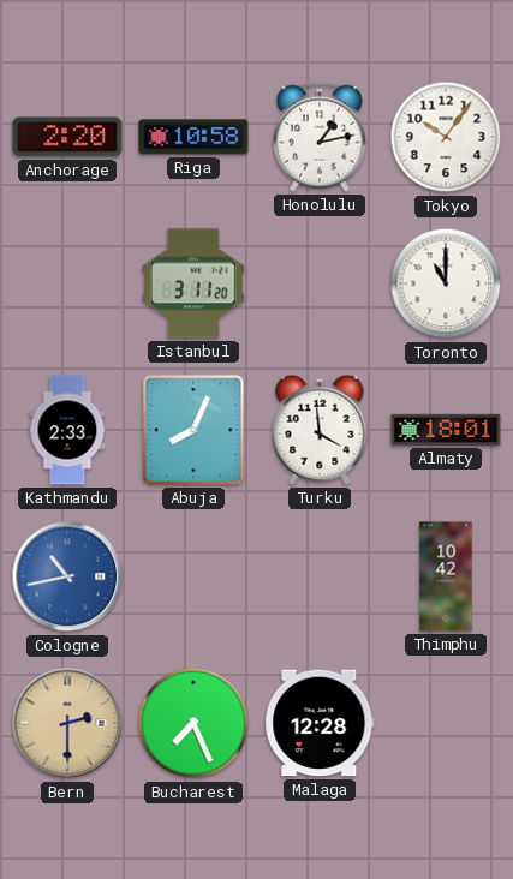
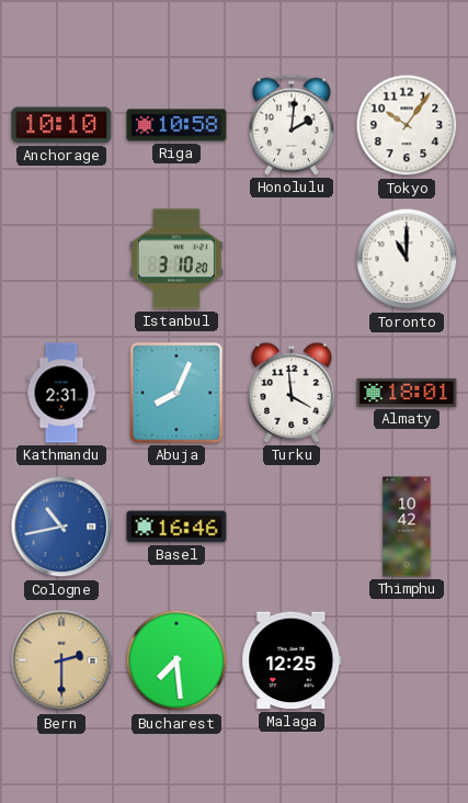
Anchorage: 2:20 -> 10:10 (61, 125)
Honolulu: 1:13 -> 2:01 (292, 125)
Istanbul: 3:11 -> 3:10 (176, 259)
Kathmandu: 2:33 -> 2:31 (61, 393)
Basel: none -> 16:46 (176, 527)
Bucharest: 7:26 -> 7:29 (176, 660)
Malaga: 12:28 -> 12:25 (292, 660)
